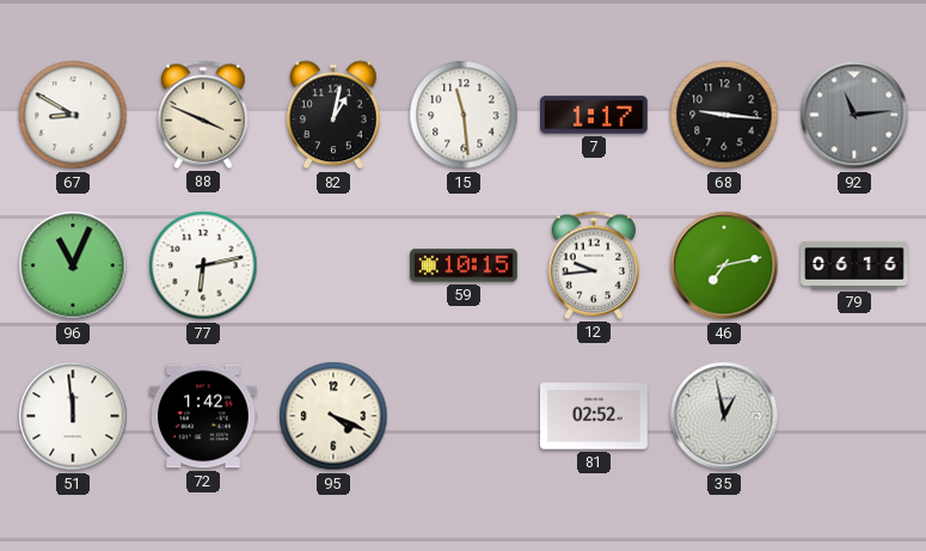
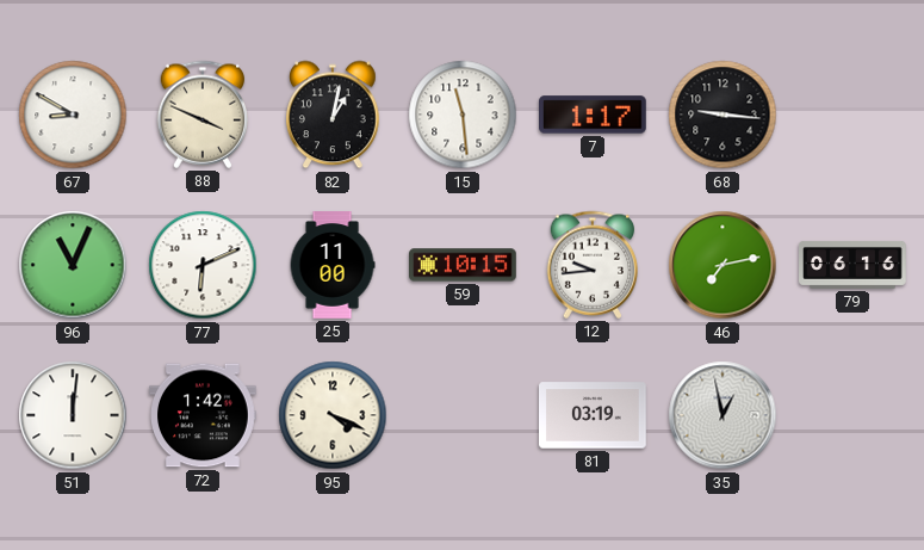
92: 11:14 -> none (854, 115)
77: 6:13 -> 6:11 (203, 265)
25: none -> 11:00 (333, 265)
51: 11:59 -> 12:01 (73, 415)
81: 02:52 -> 03:19 (594, 415)
